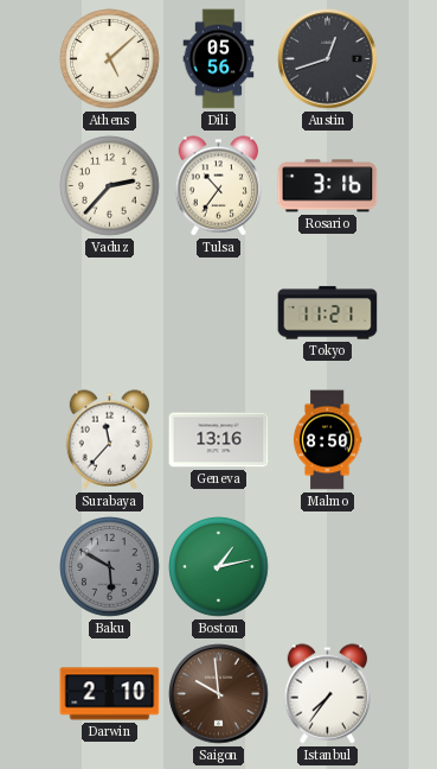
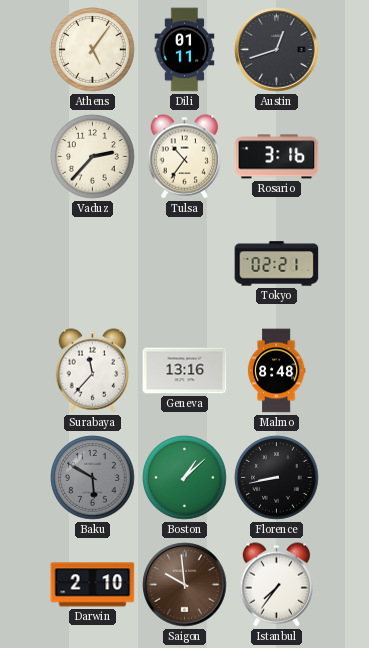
Athens: 5:08 -> 5:06 (93, 50)
Dili: 05:56 -> 01:11 (185, 50)
Tokyo: 11:21 -> 02:21 (277, 264)
Malmo: 8:50 -> 8:48 (276, 371)
Boston: 1:13 -> 1:08 (185, 478)
Florence: none -> 8:43 (277, 478)
